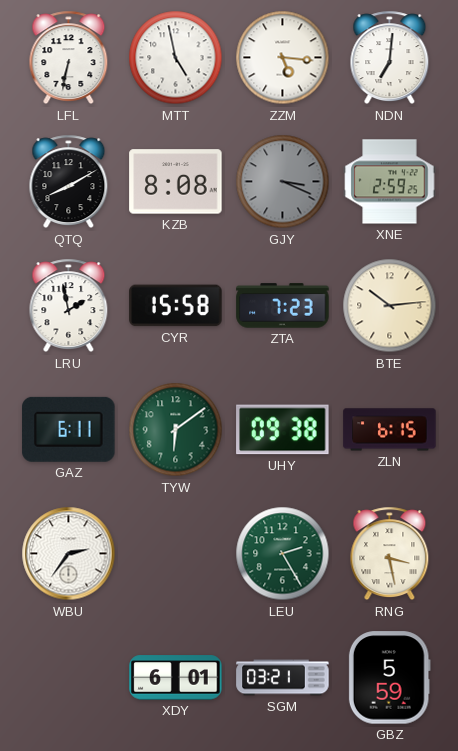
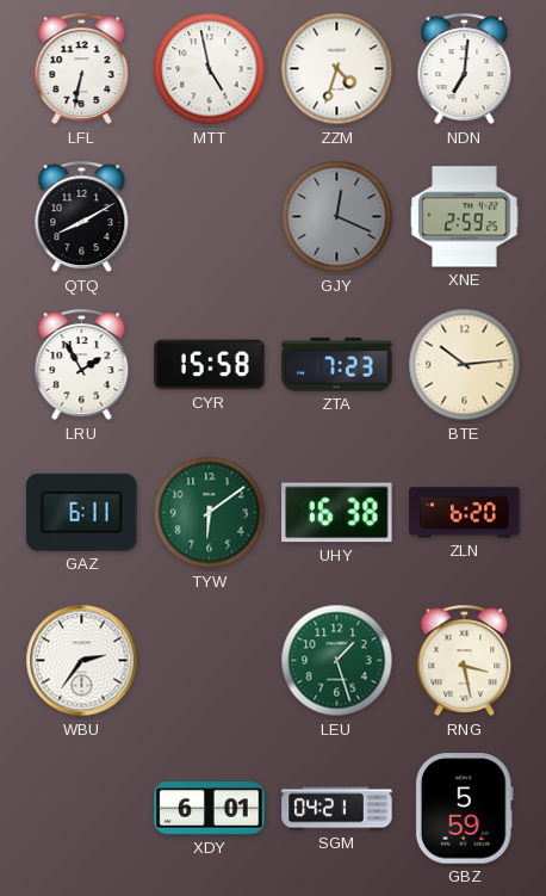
ZZM: 5:16 -> 4:33 (337, 69)
KZB: 8:08 -> none (176, 182)
GJY: 3:19 -> 12:19 (337, 217)
LRU: 1:58 -> 1:55 (82, 365)
UHY: 09:38 -> 16:38 (337, 513)
ZLN: 6:15 -> 6:20 (465, 513)
LEU: 2:25 -> 1:27 (337, 661)
SGM: 03:21 -> 04:21 (337, 809)
